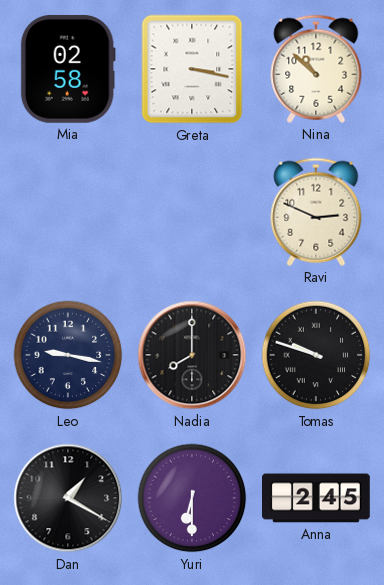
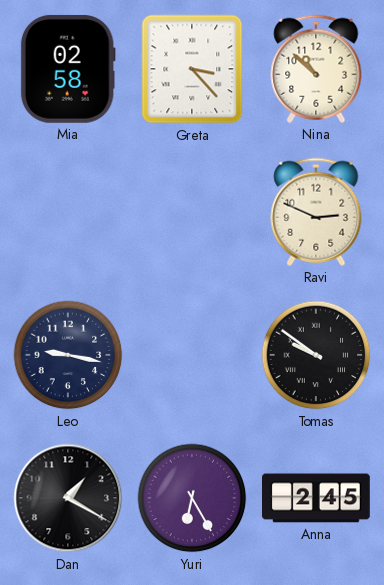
Greta: 3:17 -> 3:23 (192, 69)
Nadia: 8:00 -> none (192, 355)
Tomas: 9:48 -> 9:51 (316, 355)
Yuri: 6:30 -> 6:25 (192, 498)
